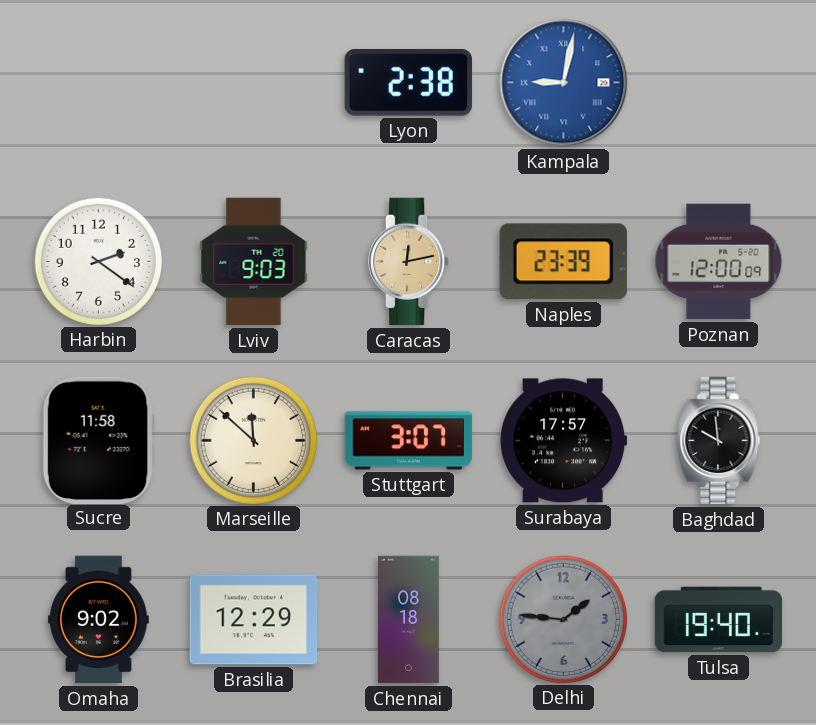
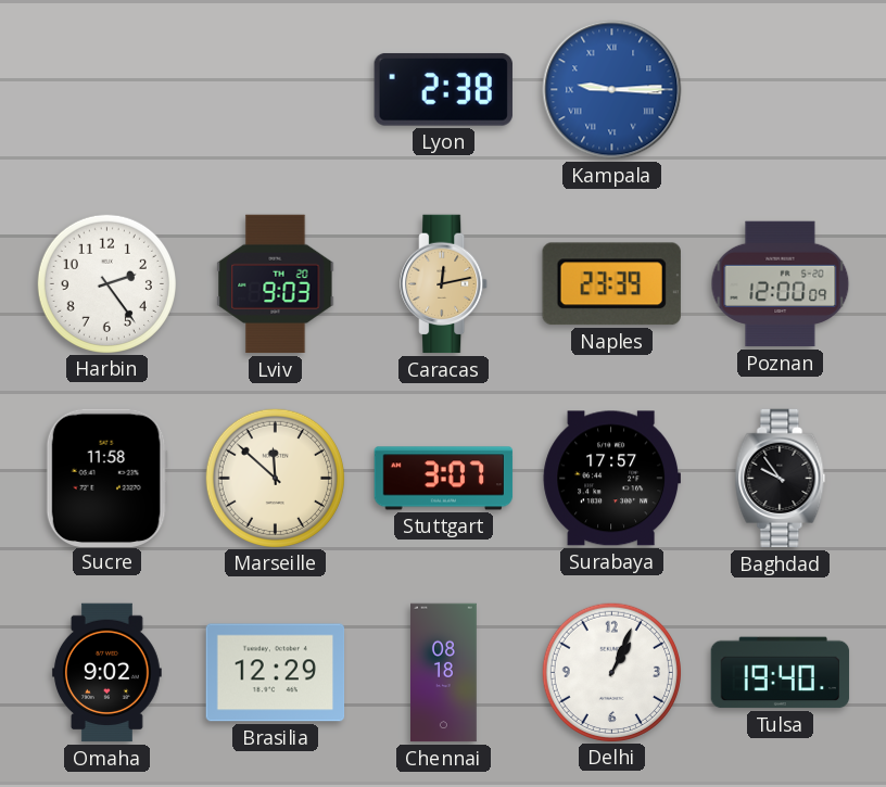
Kampala: 9:02 -> 9:15 (612, 90)
Harbin: 2:21 -> 2:24 (106, 283)
Baghdad: 9:59 -> 9:54 (781, 479)
Delhi: 1:46 -> 1:04 (611, 672)
Delhi dial: grey -> white (611, 672)
